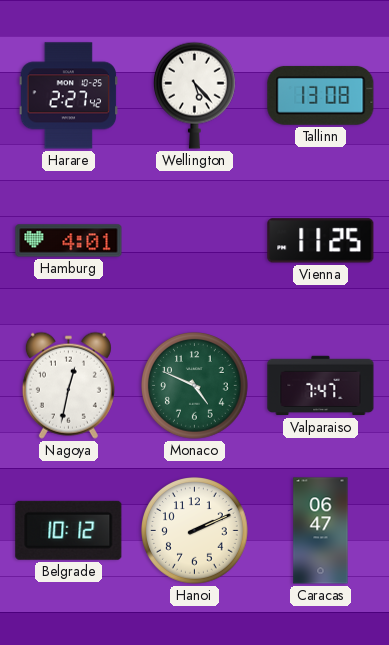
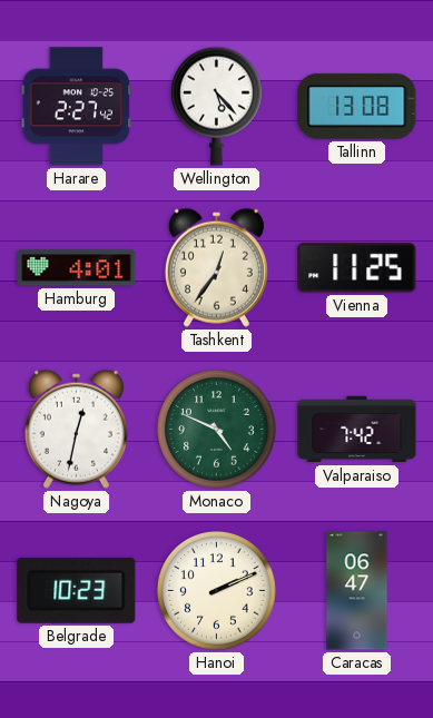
Tashkent: none -> 12:36 (216, 267)
Valparaiso: 7:47 -> 7:42 (357, 430)
Belgrade: 10:12 -> 10:23 (77, 590)
